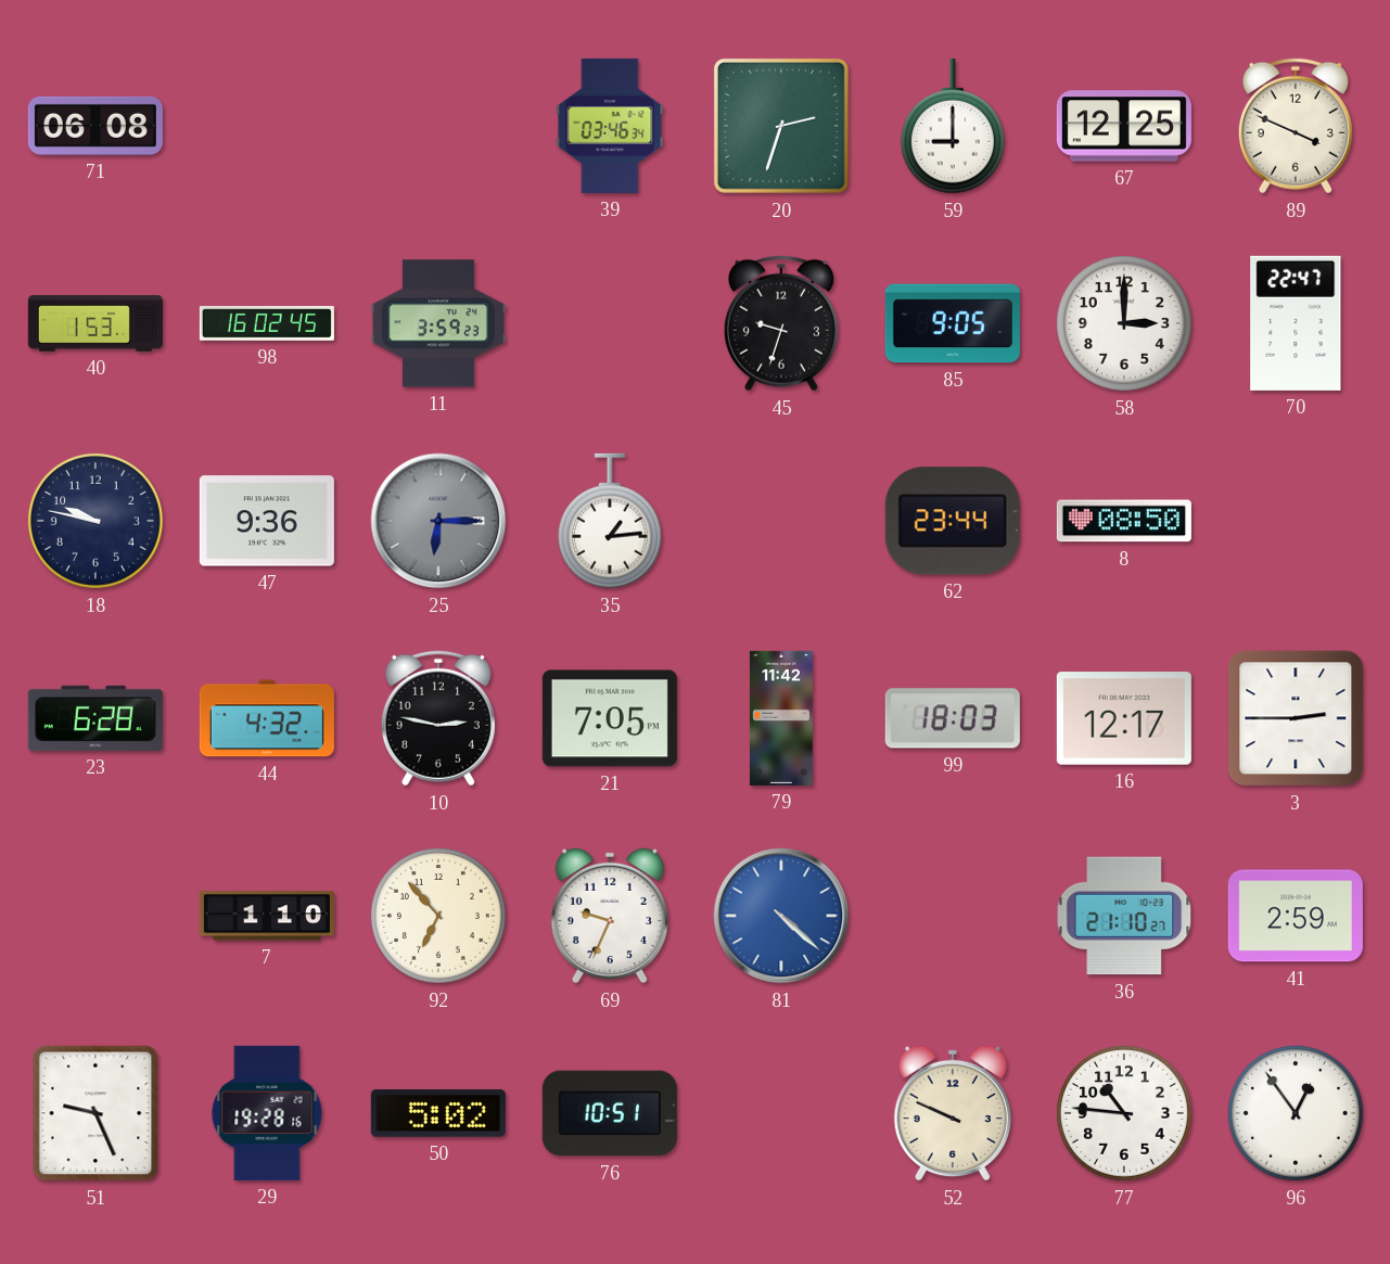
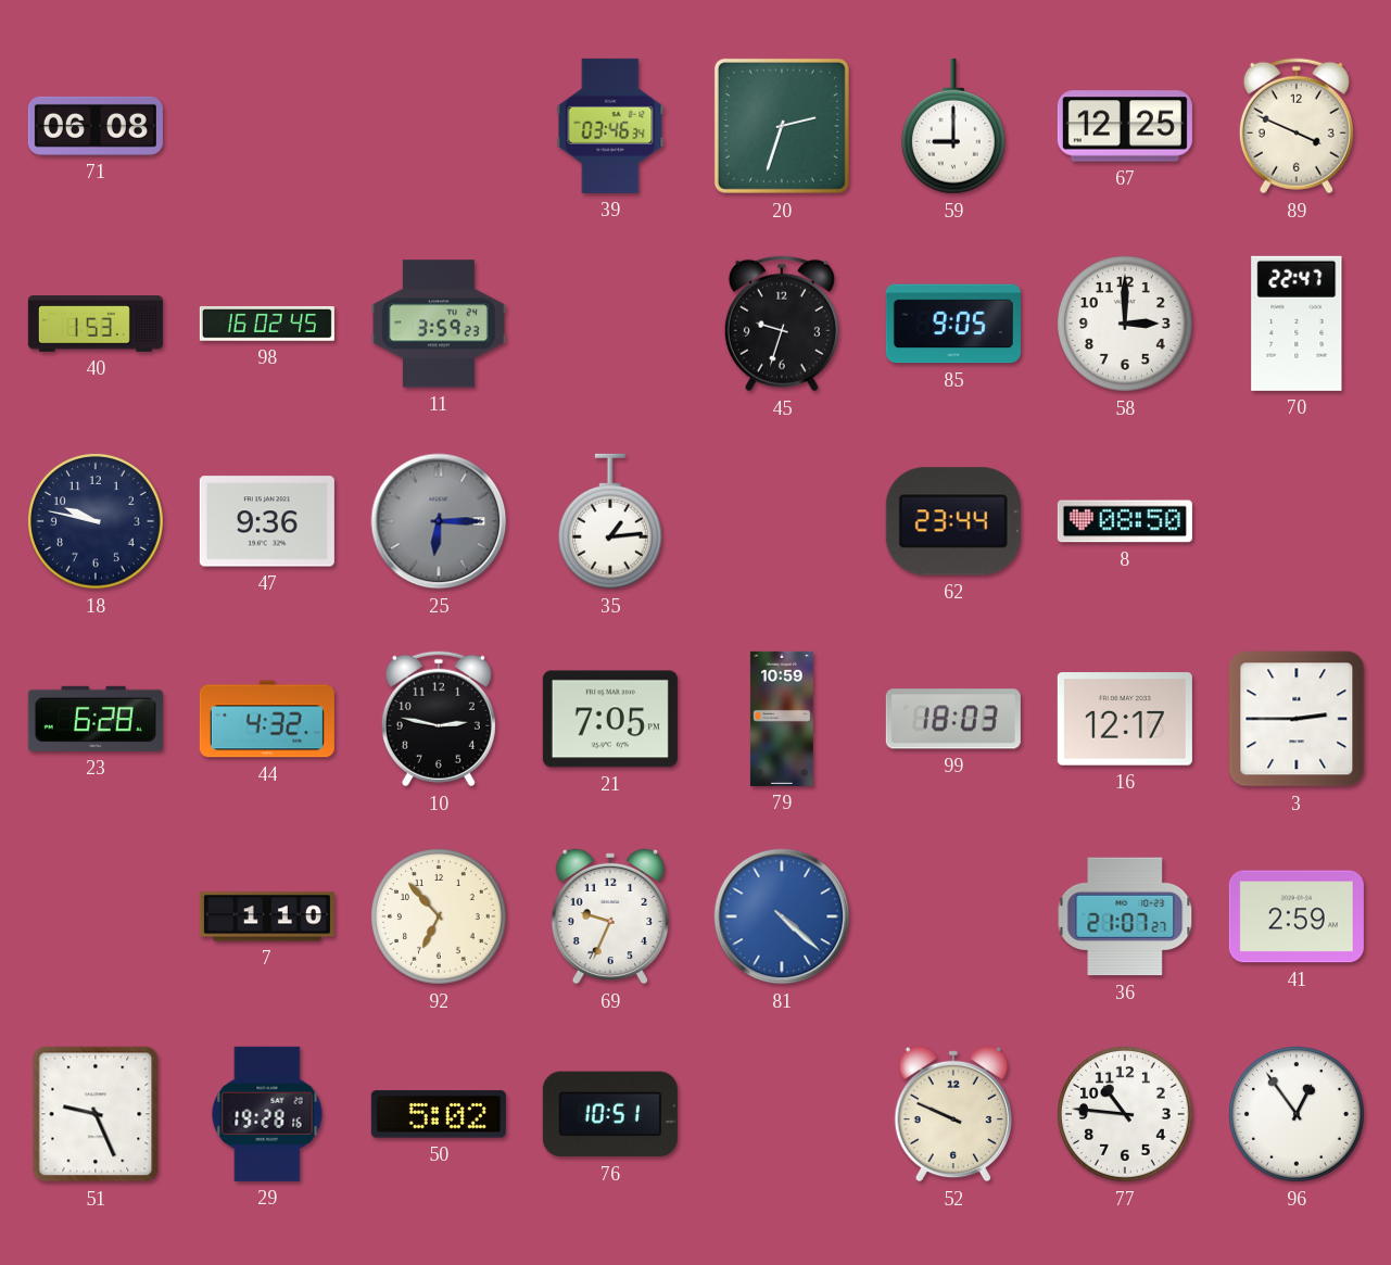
79: 11:42 -> 10:59 (782, 719)
36: 21:10 -> 21:07 (1125, 916)
